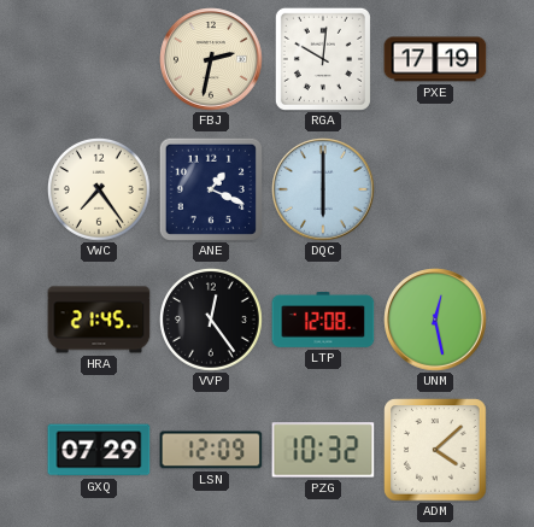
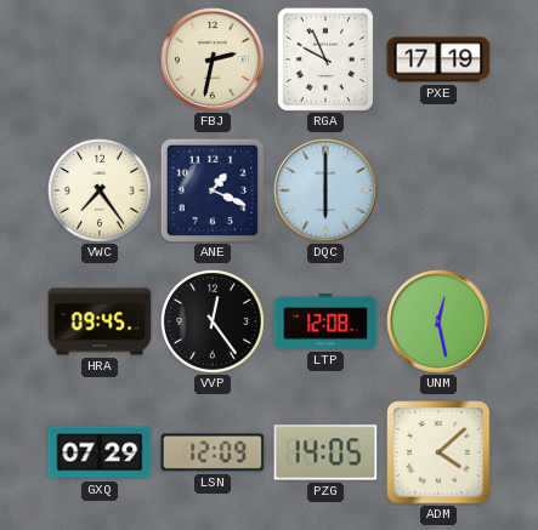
RGA: 10:01 -> 9:56 (325, 59)
HRA: 21:45 -> 09:45 (100, 321)
PZG: 10:32 -> 14:05 (325, 452)
